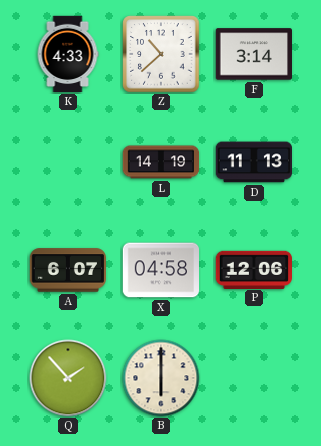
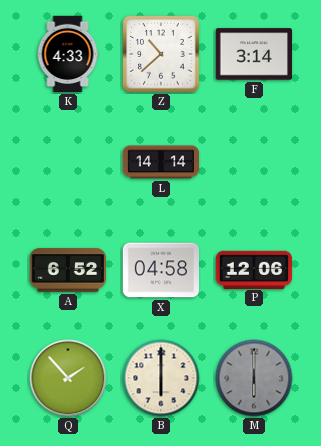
L: 14:19 -> 14:14 (161, 162)
D: 11:13 -> none (253, 162)
A: 6:07 -> 6:52 (68, 270)
M: none -> 6:00 (254, 378)
